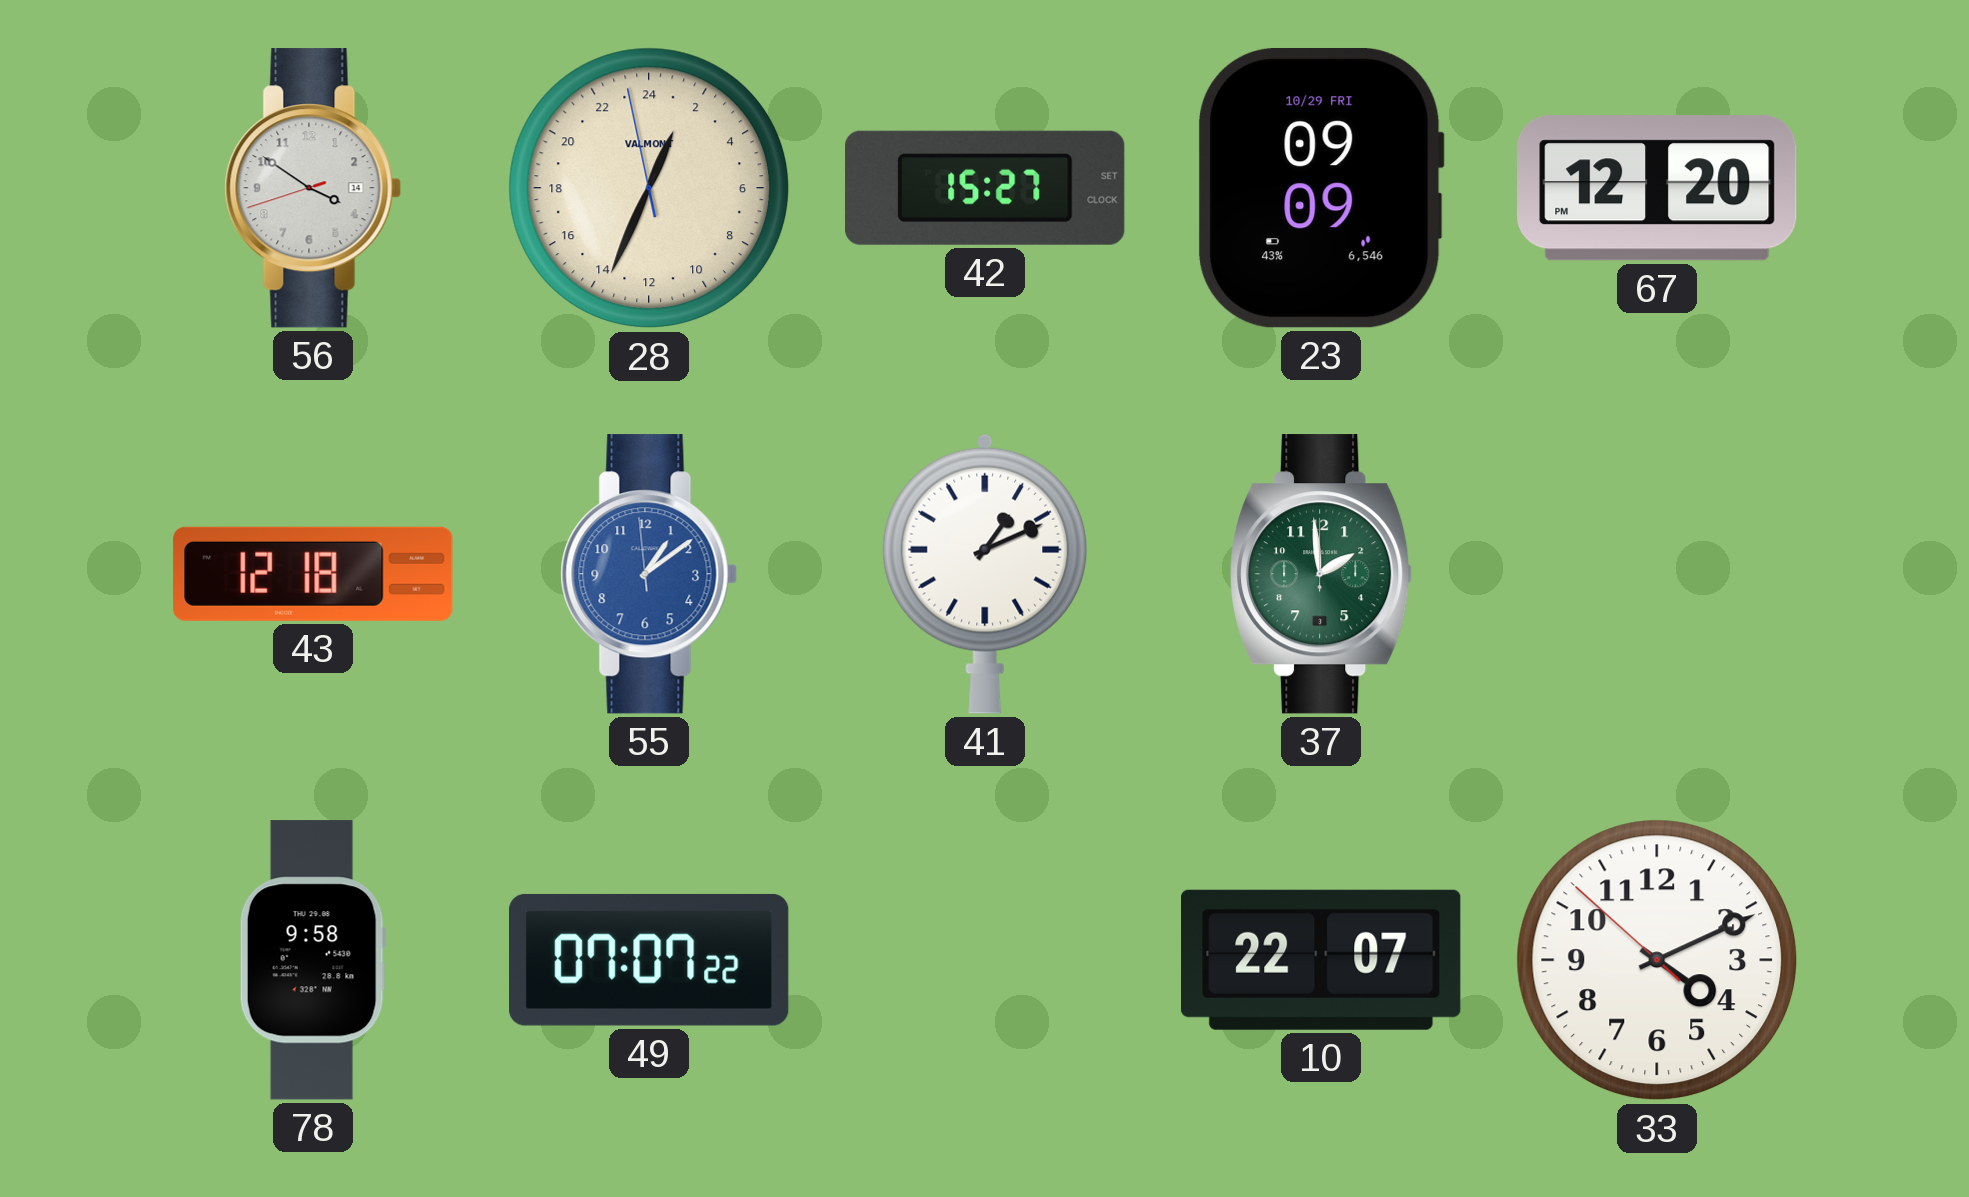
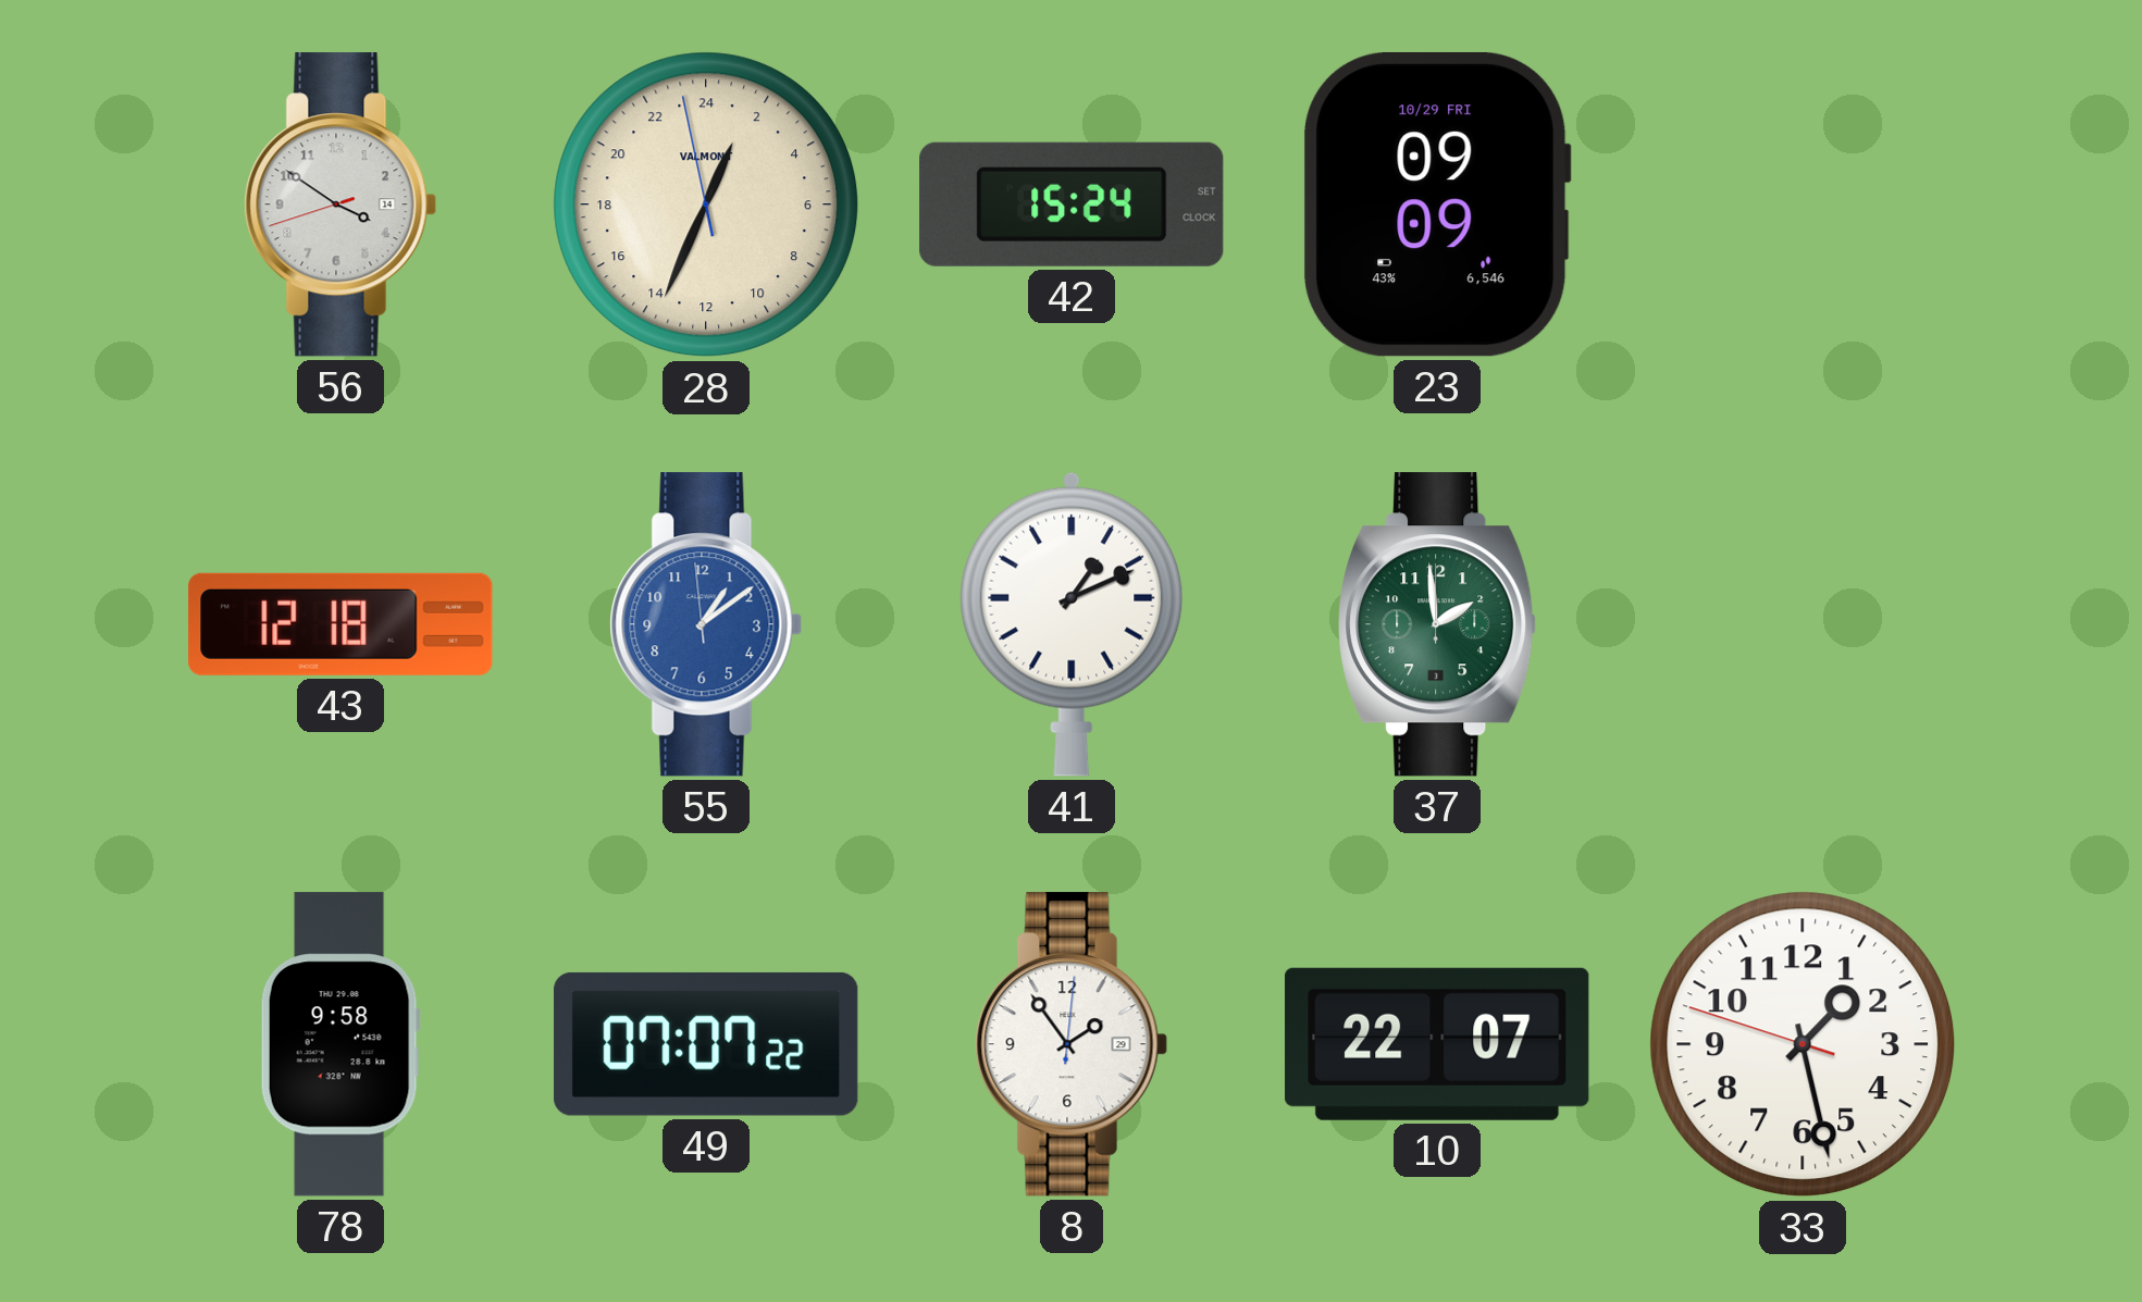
42: 15:27 -> 15:24 (1072, 204)
67: 12:20 -> none (1657, 188)
8: none -> 1:54 (1072, 1044)
33: 4:10 -> 1:27 (1803, 1044)
